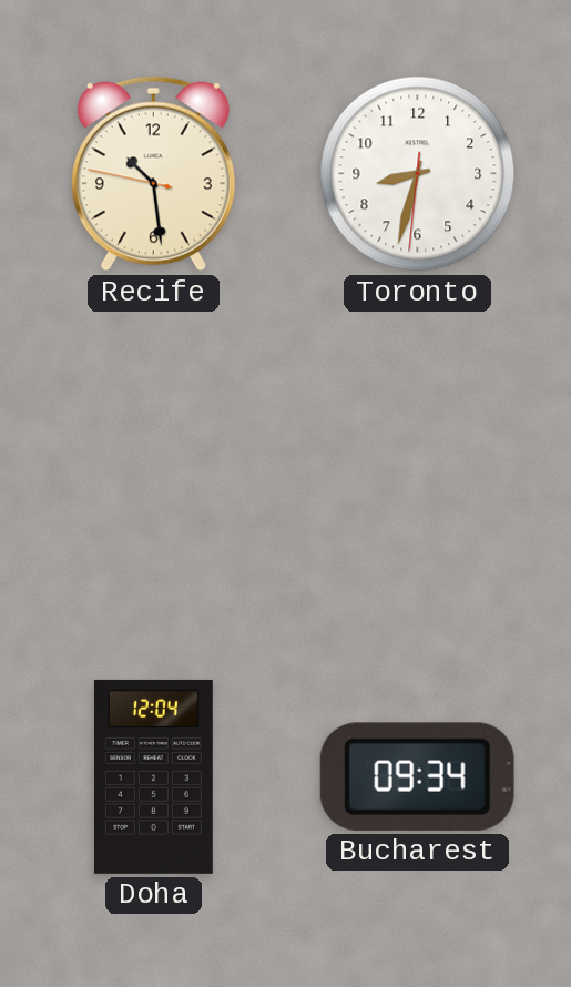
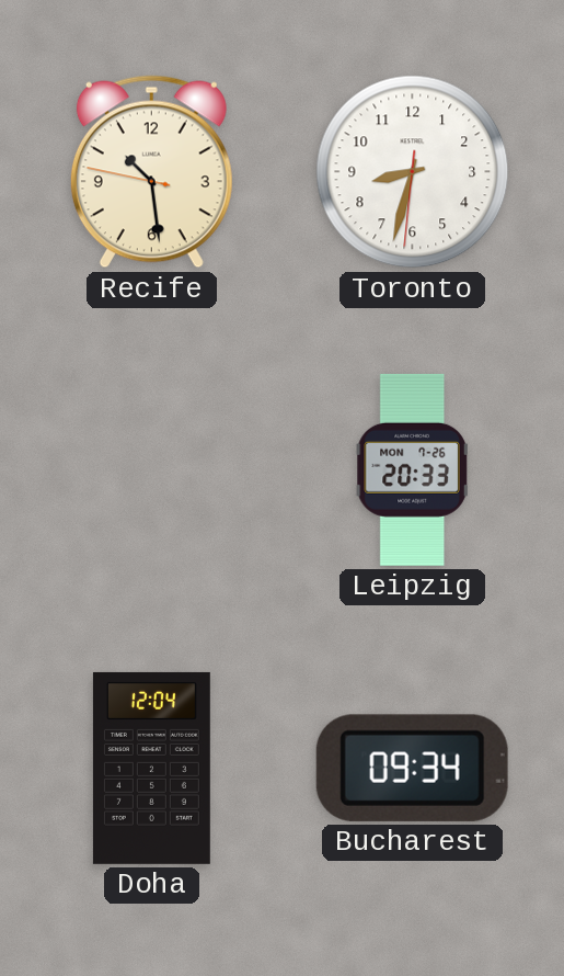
Leipzig: none -> 20:33 (412, 469)
